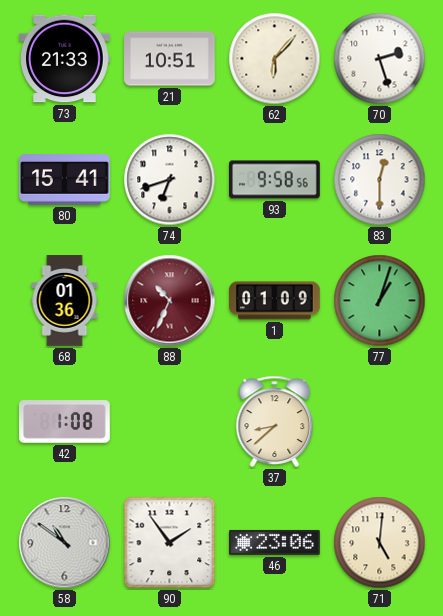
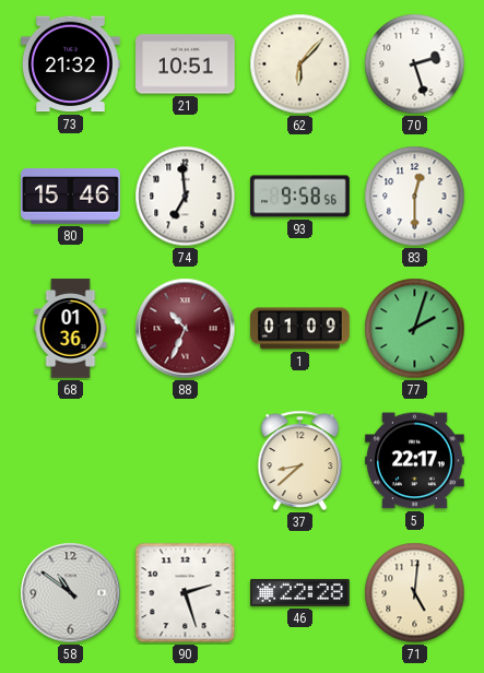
73: 21:33 -> 21:32 (71, 64)
80: 15:41 -> 15:46 (71, 197)
74: 6:42 -> 6:59 (186, 197)
77: 1:03 -> 2:03 (415, 329)
42: 1:08 -> none (65, 422)
5: none -> 22:17 (415, 461)
90: 1:54 -> 2:27 (186, 593)
46: 23:06 -> 22:28 (300, 592)
